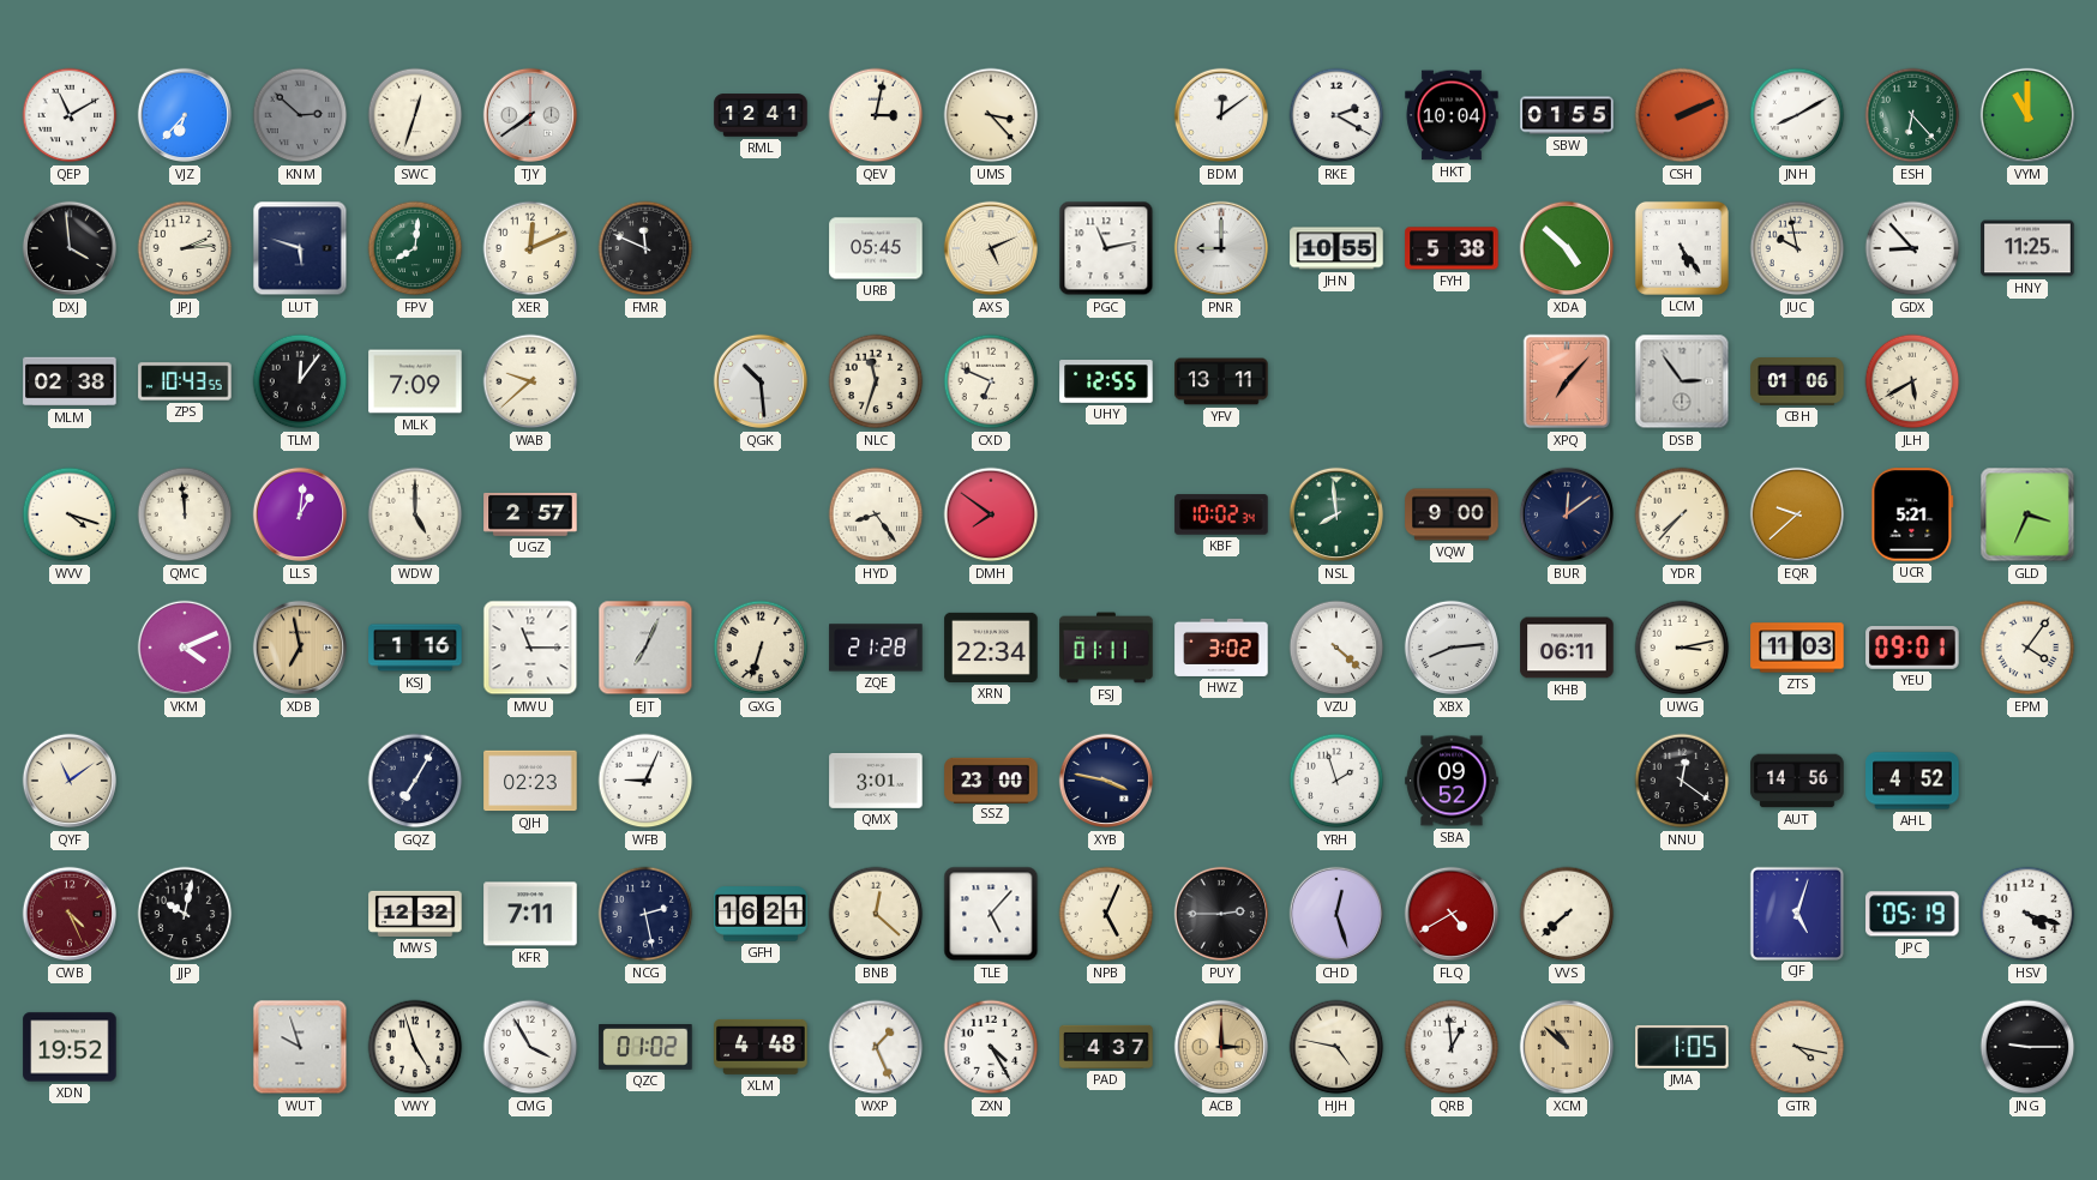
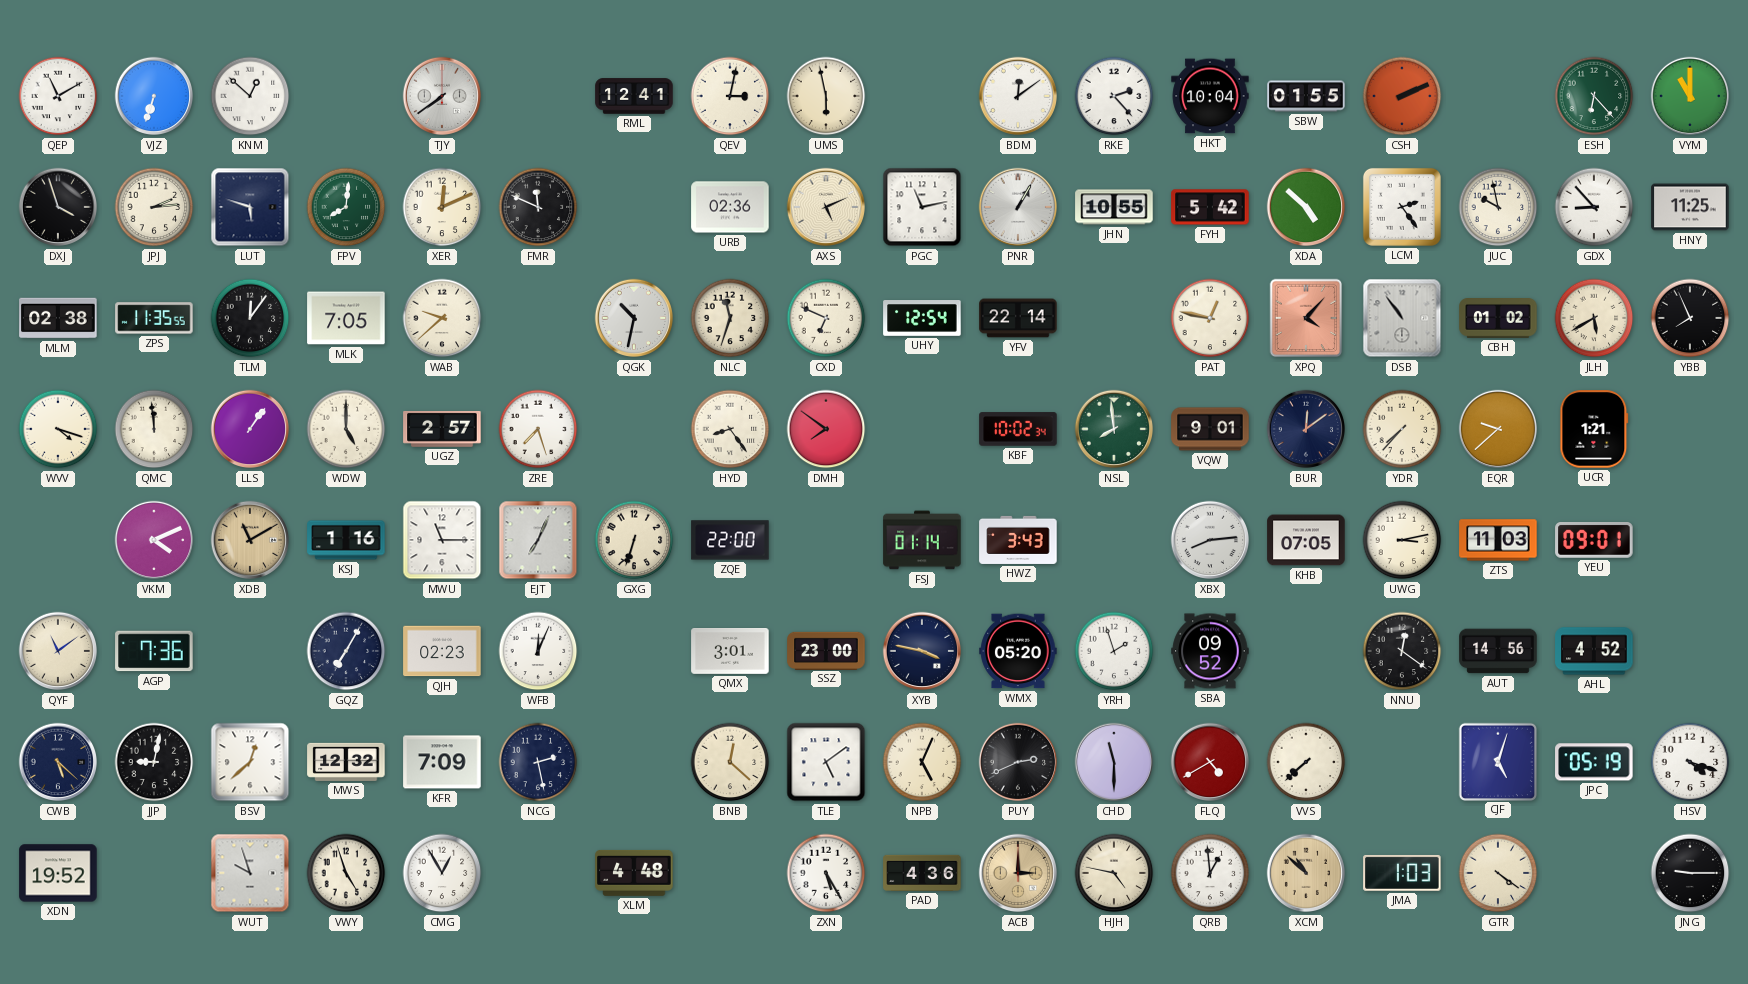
VJZ: 6:37 -> 6:33 (154, 96)
KNM: 2:52 -> 12:52 (250, 96)
KNM dial: grey -> white (250, 96)
SWC: 12:33 -> none (415, 115)
UMS: 3:23 -> 5:58 (826, 96)
RKE: 2:20 -> 2:23 (1114, 96)
JNH: 8:10 -> none (1797, 115)
DXJ: 3:59 -> 3:57 (58, 207)
URB: 05:45 -> 02:36 (730, 207)
PNR: 9:00 -> 1:05 (1018, 207)
FYH: 5:38 -> 5:42 (1210, 207)
LCM: 5:24 -> 2:24 (1402, 207)
ZPS: 10:43 -> 11:35 (154, 318)
MLK: 7:09 -> 7:05 (346, 318)
QGK: 10:29 -> 10:32 (634, 318)
UHY: 12:55 -> 12:54 (922, 318)
YFV: 13:11 -> 22:14 (1018, 318)
PAT: none -> 12:47 (1210, 318)
XPQ: 7:07 -> 4:07 (1306, 318)
DSB: 2:54 -> 10:54 (1402, 318)
CBH: 01:06 -> 01:02 (1498, 319)
YBB: none -> 7:56 (1690, 318)
LLS: 1:01 -> 1:06 (250, 429)
ZRE: none -> 7:27 (538, 429)
VQW: 9:00 -> 9:01 (1210, 429)
UCR: 5:21 -> 1:21 (1594, 429)
GLD: 3:34 -> none (2027, 514)
XDB: 6:58 -> 11:10 (250, 540)
ZQE: 21:28 -> 22:00 (730, 540)
XRN: 22:34 -> none (991, 648)
FSJ: 01:11 -> 01:14 (922, 540)
HWZ: 3:02 -> 3:43 (1018, 540)
VZU: 4:22 -> none (1336, 648)
KHB: 06:11 -> 07:05 (1306, 540)
EPM: 4:06 -> none (2027, 648)
AGP: none -> 7:36 (154, 651)
WFB: 9:04 -> 12:04 (538, 651)
WMX: none -> 05:20 (1018, 651)
CWB: 4:26 -> 5:22 (58, 762)
CWB dial: burgundy -> navy (58, 762)
JJP: 10:02 -> 9:02 (154, 762)
BSV: none -> 12:38 (250, 762)
KFR: 7:11 -> 7:09 (442, 762)
GFH: 16:21 -> none (761, 914)
TLE: 5:07 -> 5:09 (826, 762)
PUY: 2:45 -> 2:41 (1018, 762)
CHD: 12:27 -> 11:30 (1114, 762)
CMG: 3:55 -> 12:55 (442, 873)
QZC: 01:02 -> none (645, 1048)
WXP: 1:26 -> none (876, 1047)
ZXN: 4:25 -> 5:25 (826, 873)
PAD: 4:37 -> 4:36 (922, 873)
JMA: 1:05 -> 1:03 (1402, 873)
GTR: 4:17 -> 4:21 (1498, 873)
